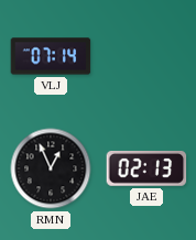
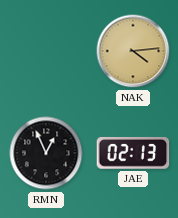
VLJ: 07:14 -> none (51, 56)
NAK: none -> 4:14 (133, 51)
